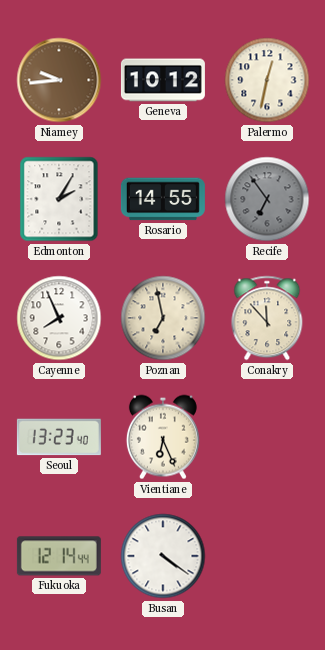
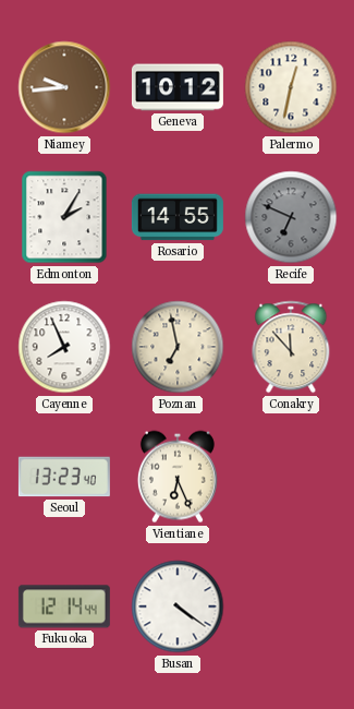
Recife: 6:54 -> 6:49 (291, 217)
